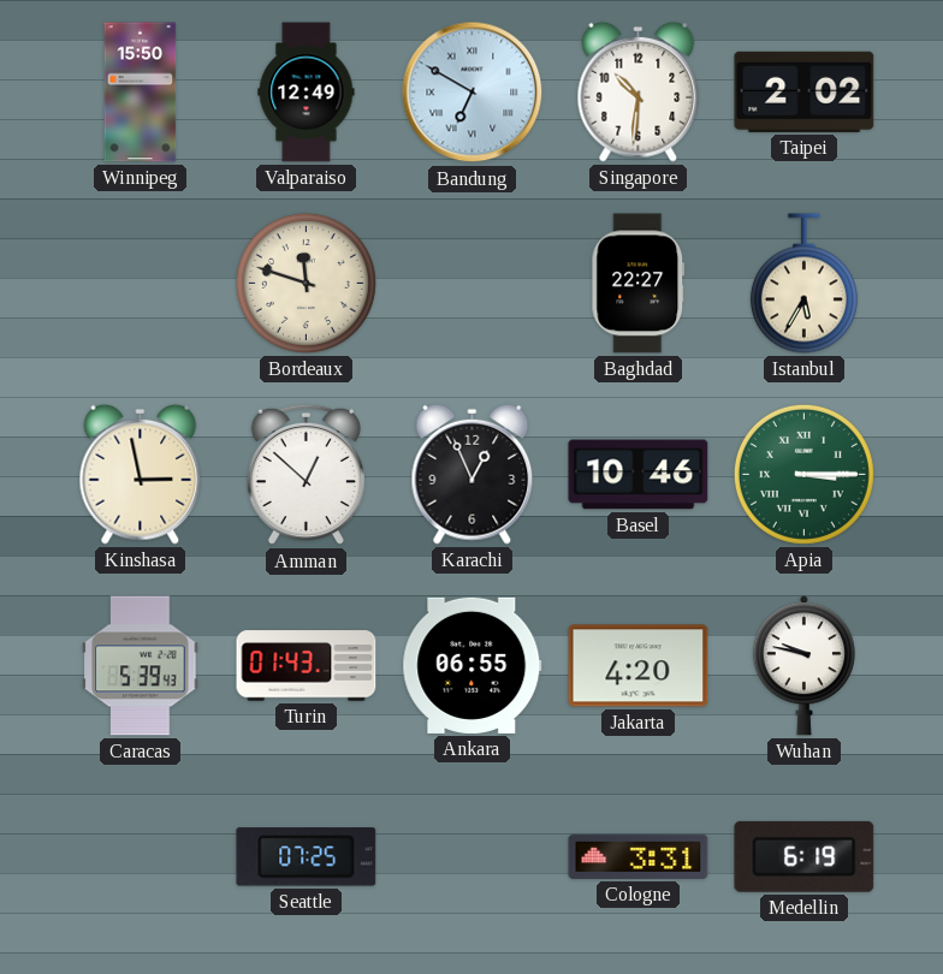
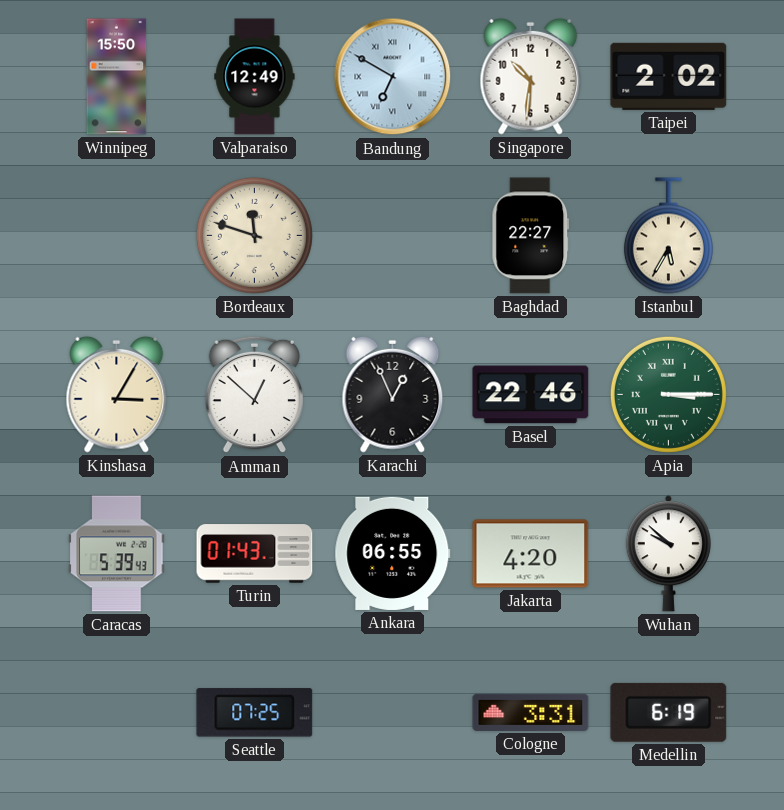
Kinshasa: 2:58 -> 3:05 (117, 394)
Basel: 10:46 -> 22:46 (531, 395)
Wuhan: 9:47 -> 9:52 (668, 554)
